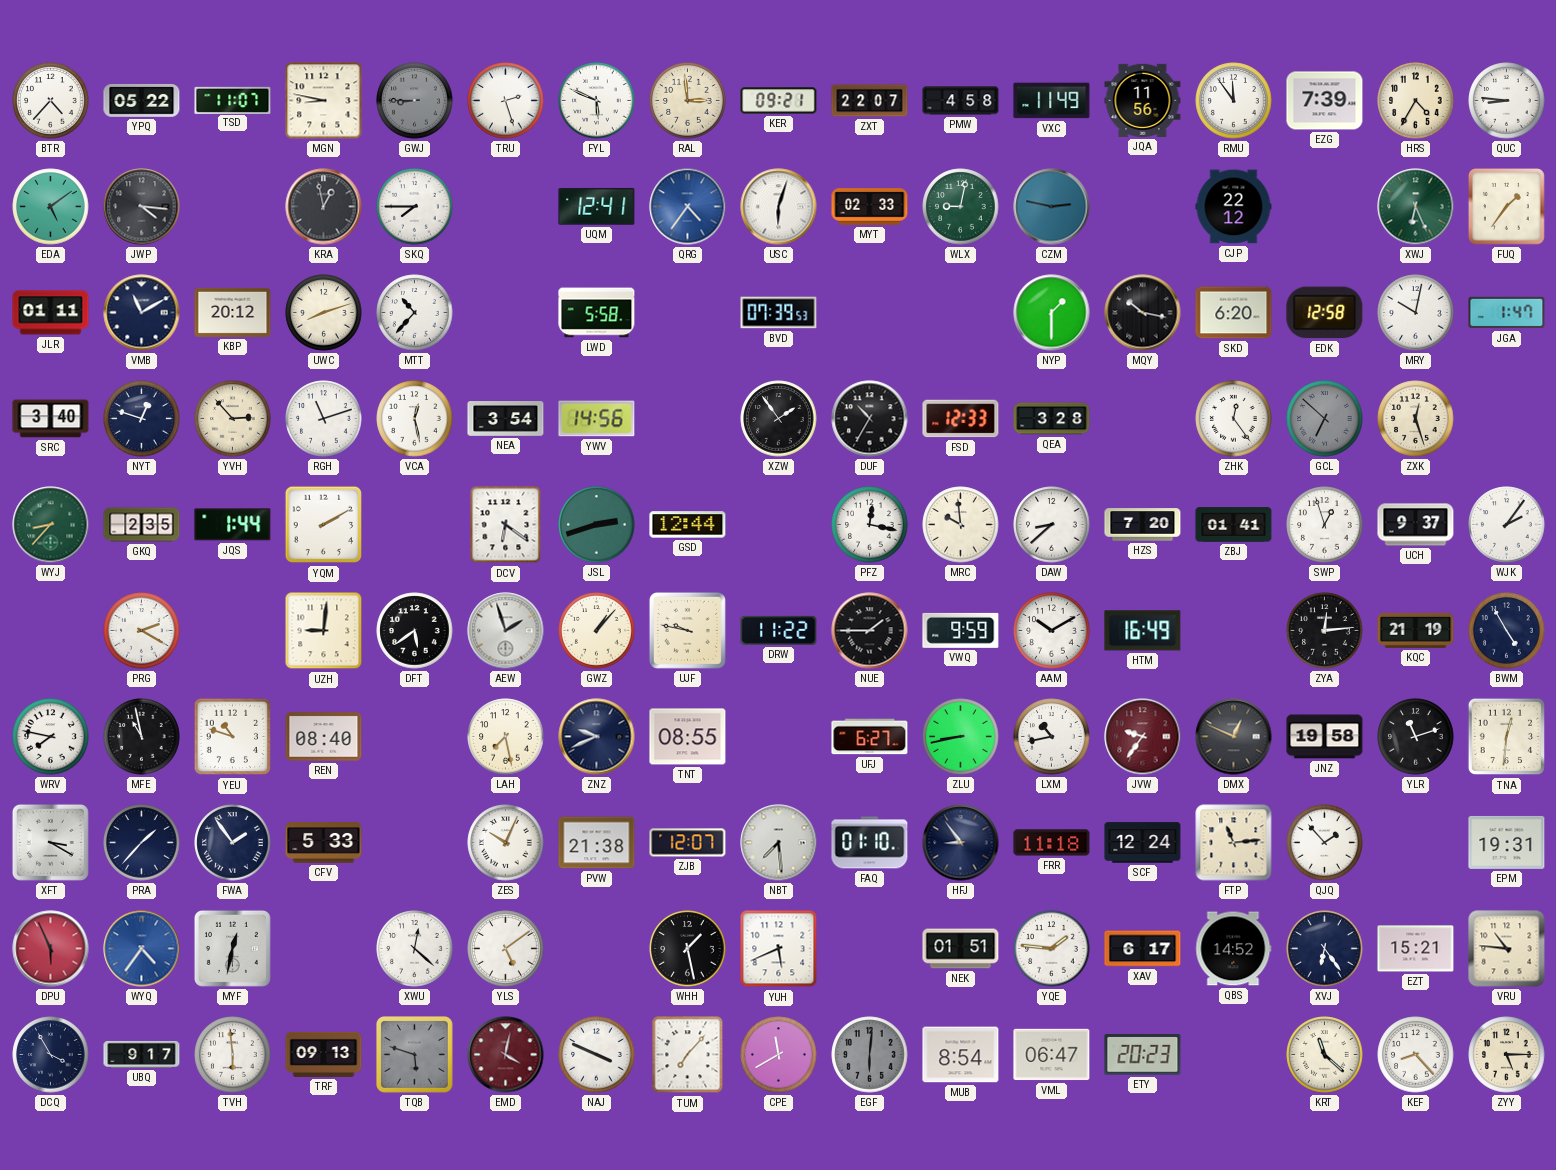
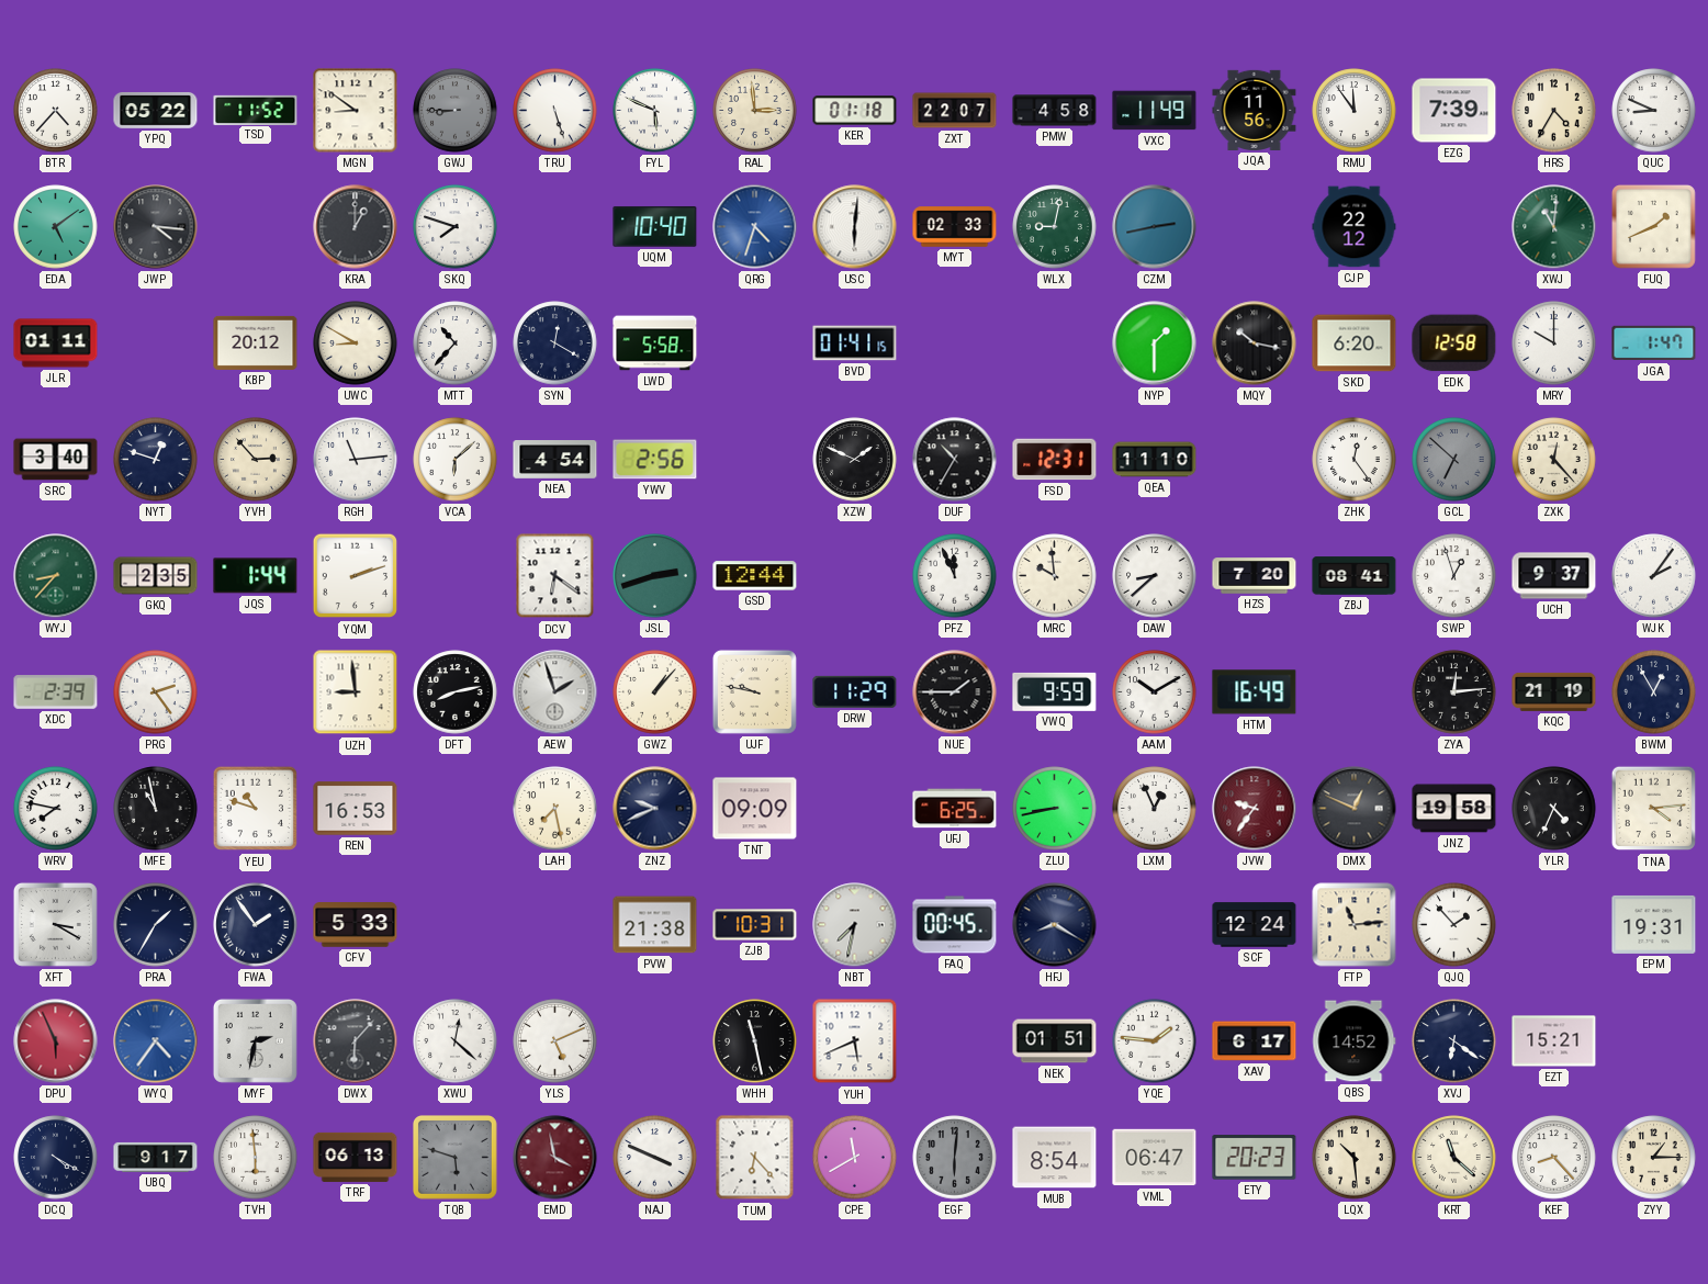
TSD: 11:07 -> 11:52 (256, 110)
MGN: 8:47 -> 8:51 (356, 111)
TRU: 2:27 -> 5:27 (555, 111)
KER: 09:21 -> 01:18 (855, 111)
QUC: 8:46 -> 8:49 (1654, 111)
KRA: 12:58 -> 1:00 (356, 227)
SKQ: 7:45 -> 7:48 (456, 227)
UQM: 12:41 -> 10:40 (655, 226)
QRG: 4:36 -> 4:33 (755, 227)
USC: 6:03 -> 6:01 (855, 227)
CZM: 2:47 -> 2:43 (1155, 227)
XWJ: 6:26 -> 11:01 (1554, 227)
FUQ: 1:36 -> 1:41 (1654, 227)
VMB: 11:10 -> none (142, 313)
UWC: 8:12 -> 8:50 (356, 343)
SYN: none -> 12:20 (555, 343)
BVD: 07:39 -> 01:41 (855, 343)
MRY: 10:02 -> 10:00 (1554, 343)
RGH: 11:12 -> 11:14 (356, 460)
VCA: 12:28 -> 6:08 (456, 460)
NEA: 3:54 -> 4:54 (555, 460)
YWV: 14:56 -> 2:56 (655, 460)
XZW: 1:54 -> 1:49 (855, 460)
FSD: 12:33 -> 12:31 (1055, 460)
QEA: 3:28 -> 11:10 (1155, 460)
ZXK: 12:27 -> 12:23 (1554, 460)
YQM: 2:10 -> 2:12 (356, 576)
PFZ: 12:17 -> 11:56 (955, 576)
ZBJ: 01:41 -> 08:41 (1355, 576)
XDC: none -> 2:39 (56, 692)
PRG: 2:20 -> 2:24 (156, 692)
UZH: 9:01 -> 8:59 (356, 692)
DFT: 5:39 -> 8:13 (456, 692)
DRW: 11:22 -> 11:29 (855, 691)
BWM: 4:55 -> 12:55 (1654, 692)
REN: 08:40 -> 16:53 (356, 809)
TNT: 08:55 -> 09:09 (755, 809)
UFJ: 6:27 -> 6:25 (955, 809)
LXM: 10:43 -> 12:56 (1155, 809)
YLR: 11:12 -> 4:34 (1554, 809)
TNA: 12:31 -> 4:14 (1654, 809)
PRA: 1:37 -> 1:35 (156, 925)
ZES: 10:04 -> none (506, 843)
ZJB: 12:07 -> 10:31 (755, 925)
NBT: 7:29 -> 7:32 (855, 925)
FAQ: 01:10 -> 00:45 (955, 925)
HFJ: 8:54 -> 8:20 (1055, 925)
FRR: 11:18 -> none (1052, 843)
MYF: 12:32 -> 2:32 (255, 1040)
DWX: none -> 6:07 (356, 1041)
YLS: 5:09 -> 5:11 (555, 1041)
WHH: 1:28 -> 11:28 (755, 1041)
XVJ: 6:24 -> 6:21 (1454, 1041)
VRU: 10:46 -> none (1507, 949)
DCQ: 3:55 -> 4:20 (56, 1158)
TRF: 09:13 -> 06:13 (356, 1157)
EMD: 4:02 -> 3:58 (555, 1158)
TUM: 7:07 -> 6:23 (755, 1158)
LQX: none -> 10:29 (1355, 1158)
ZYY: 5:15 -> 1:15 (1654, 1158)
